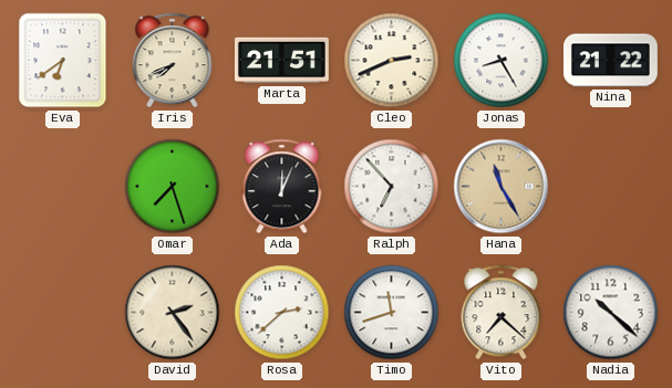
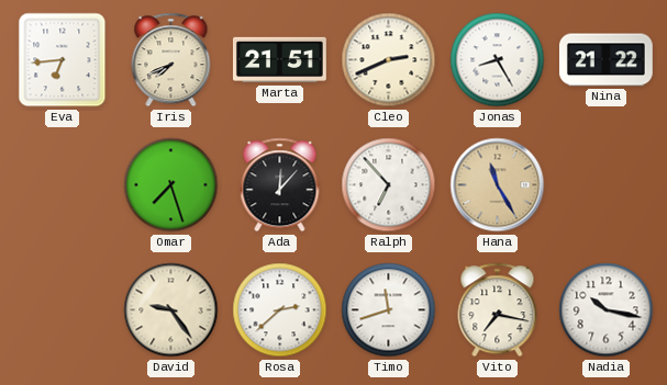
Eva: 6:39 -> 6:44 (63, 60)
Ada: 12:04 -> 12:07 (280, 185)
David: 2:24 -> 9:24 (171, 310)
Vito: 7:22 -> 7:17 (498, 310)
Nadia: 10:22 -> 10:17 (607, 310)
